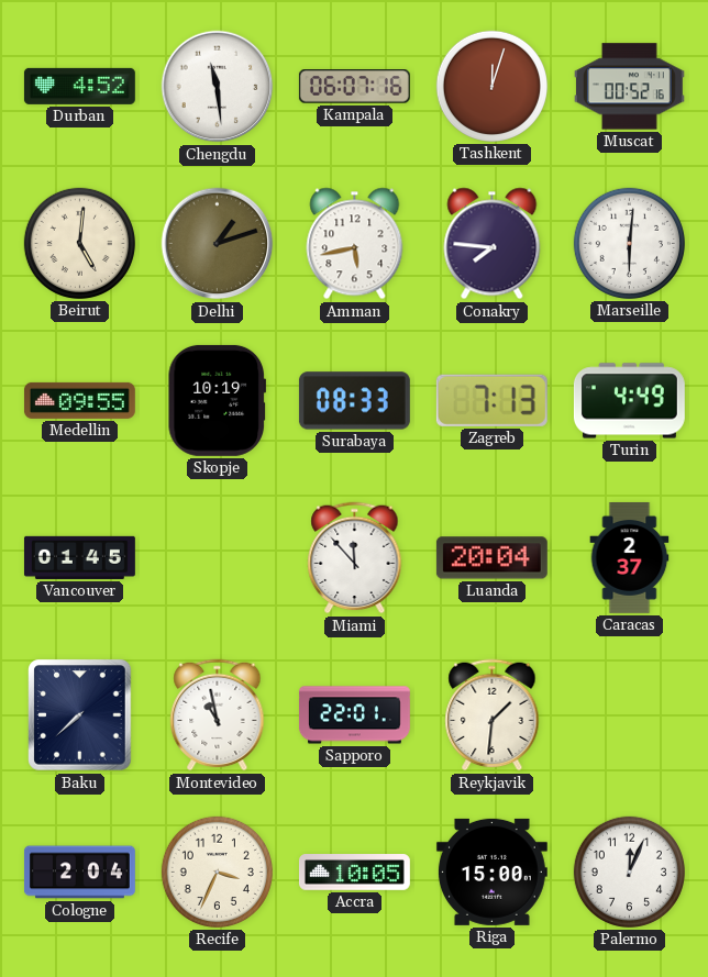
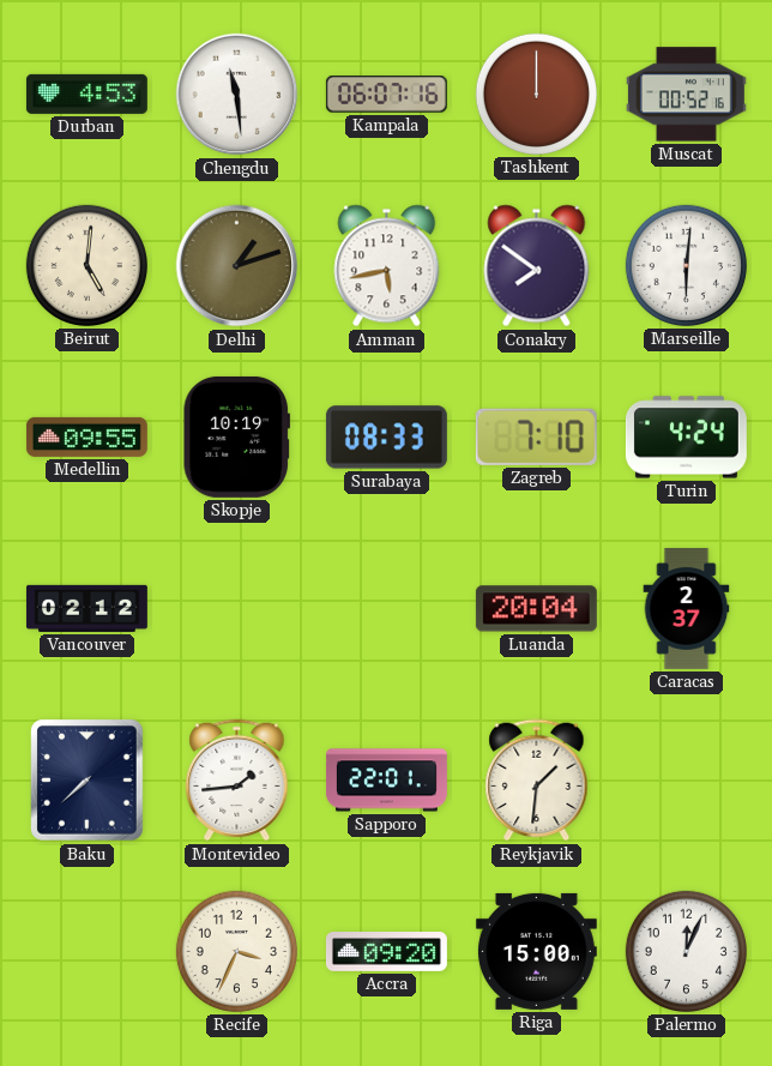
Durban: 4:52 -> 4:53 (86, 94)
Tashkent: 12:03 -> 12:00 (536, 94)
Conakry: 7:46 -> 7:51 (537, 266)
Zagreb: 7:13 -> 7:10 (536, 436)
Turin: 4:49 -> 4:24 (686, 438)
Vancouver: 01:45 -> 02:12 (86, 608)
Miami: 11:53 -> none (355, 558)
Montevideo: 10:58 -> 1:44 (237, 781)
Cologne: 2:04 -> none (79, 873)
Accra: 10:05 -> 09:20 (386, 952)
